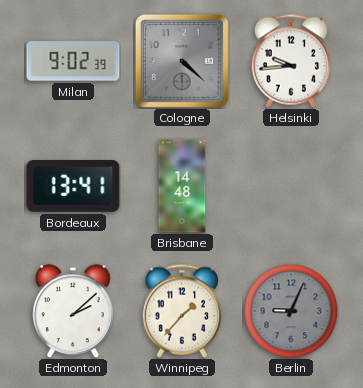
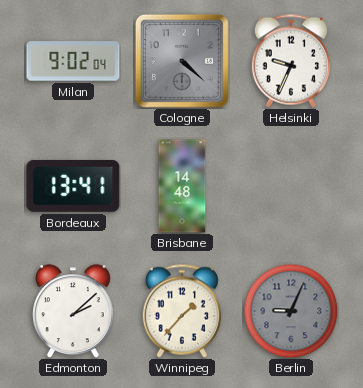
Milan: 9:02:39 -> 9:02:04 (73, 61)
Helsinki: 9:44 -> 9:34 (290, 61)
